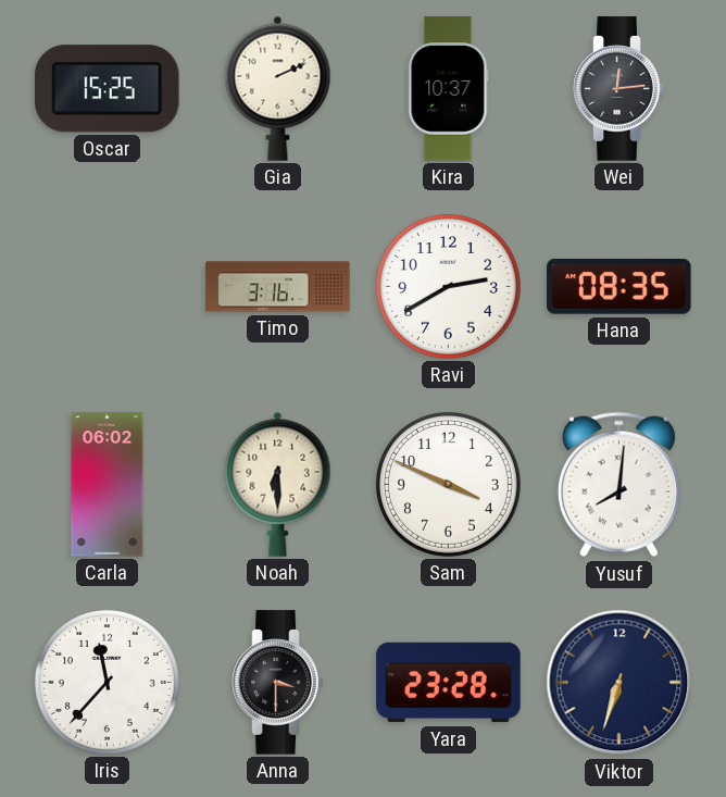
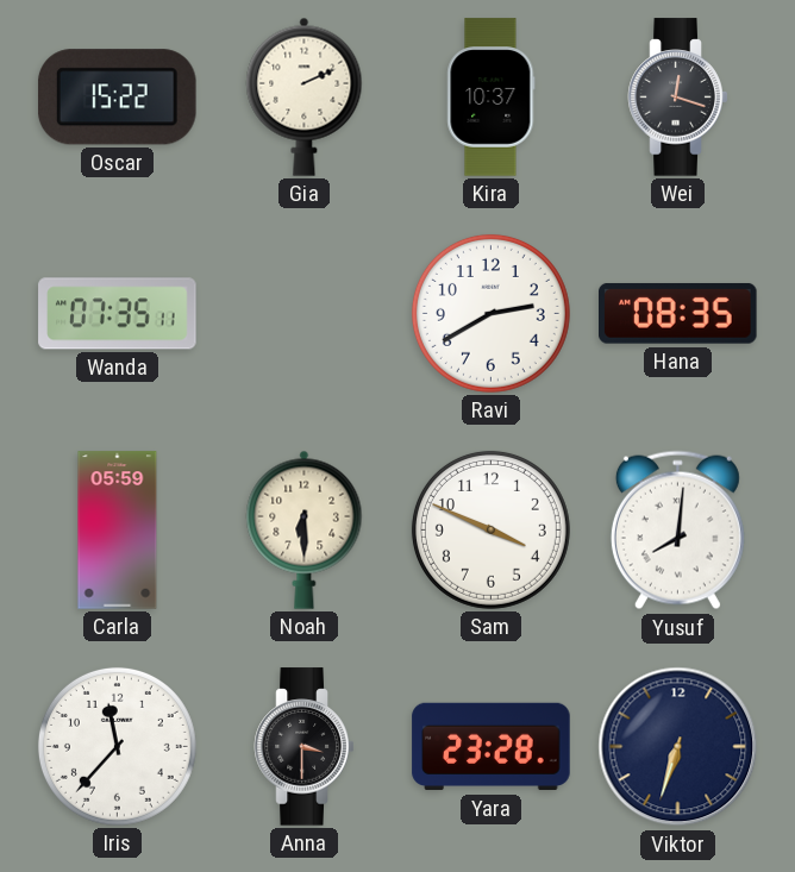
Oscar: 15:25 -> 15:22 (117, 98)
Wei: 12:14 -> 12:18 (678, 98)
Wanda: none -> 07:35 (118, 314)
Timo: 3:16 -> none (278, 287)
Carla: 06:02 -> 05:59 (118, 531)
